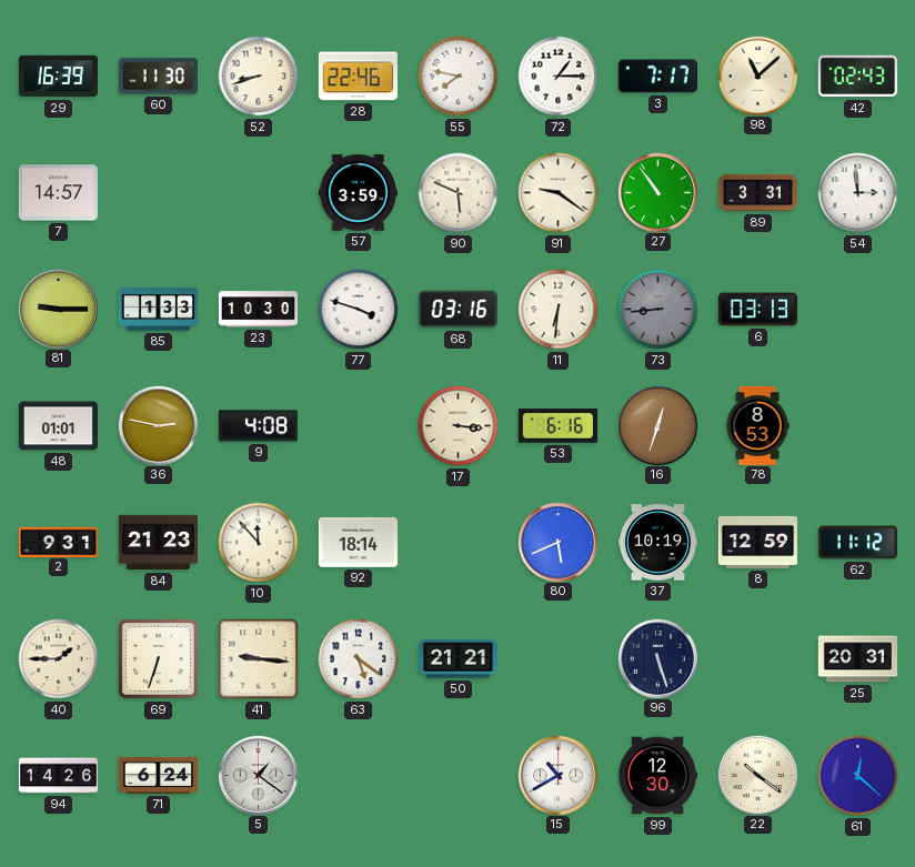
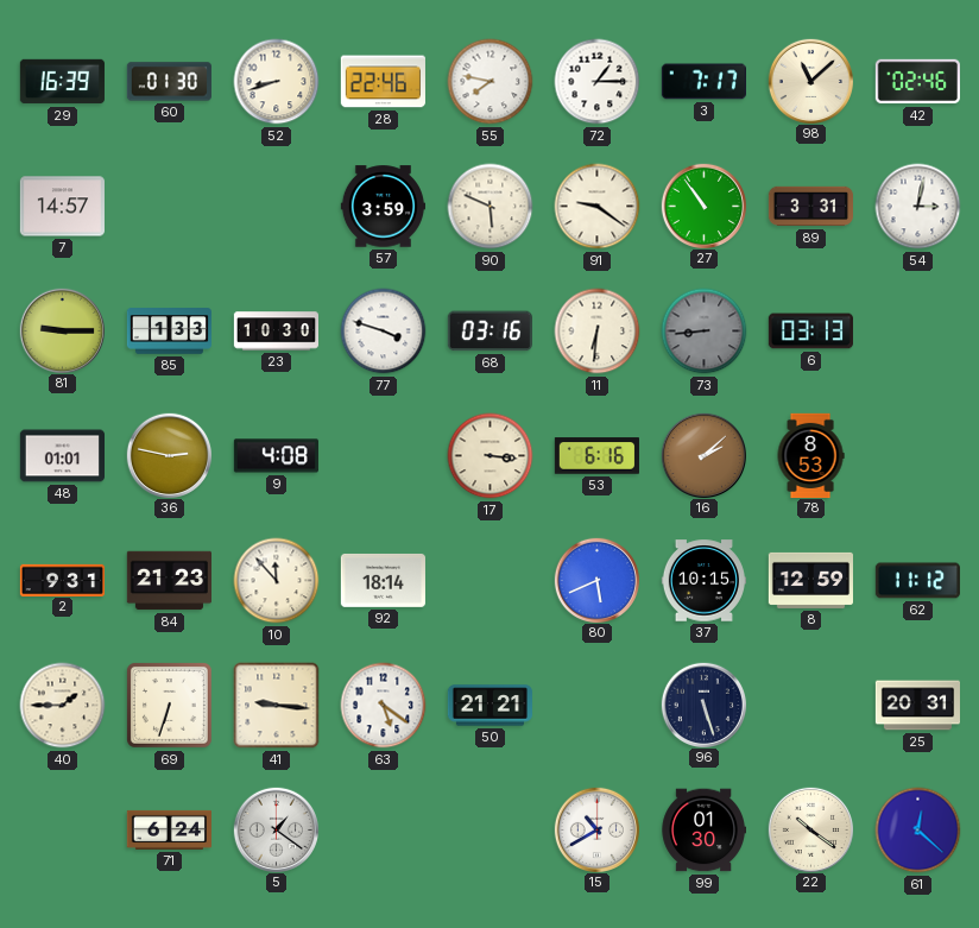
60: 11:30 -> 01:30 (169, 82)
42: 02:43 -> 02:46 (917, 82)
54: 2:59 -> 3:02 (918, 207)
16: 12:33 -> 2:08 (703, 455)
37: 10:19 -> 10:15 (703, 581)
94: 14:26 -> none (58, 776)
99: 12:30 -> 01:30 (703, 831)
